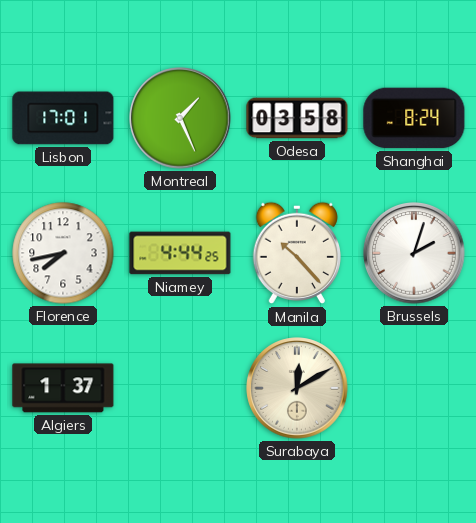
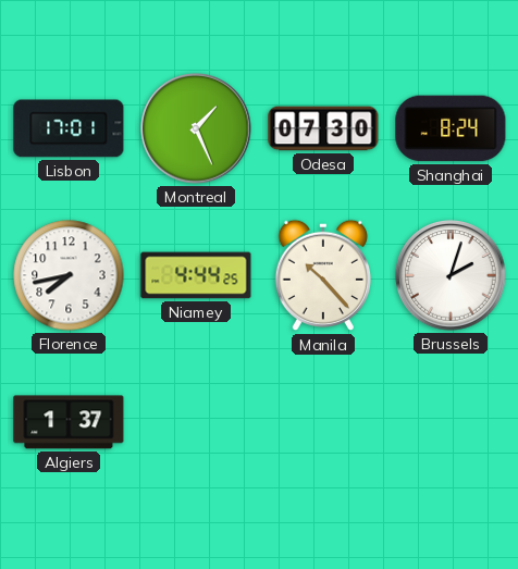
Odesa: 03:58 -> 07:30 (323, 128)
Surabaya: 12:10 -> none (297, 388)
